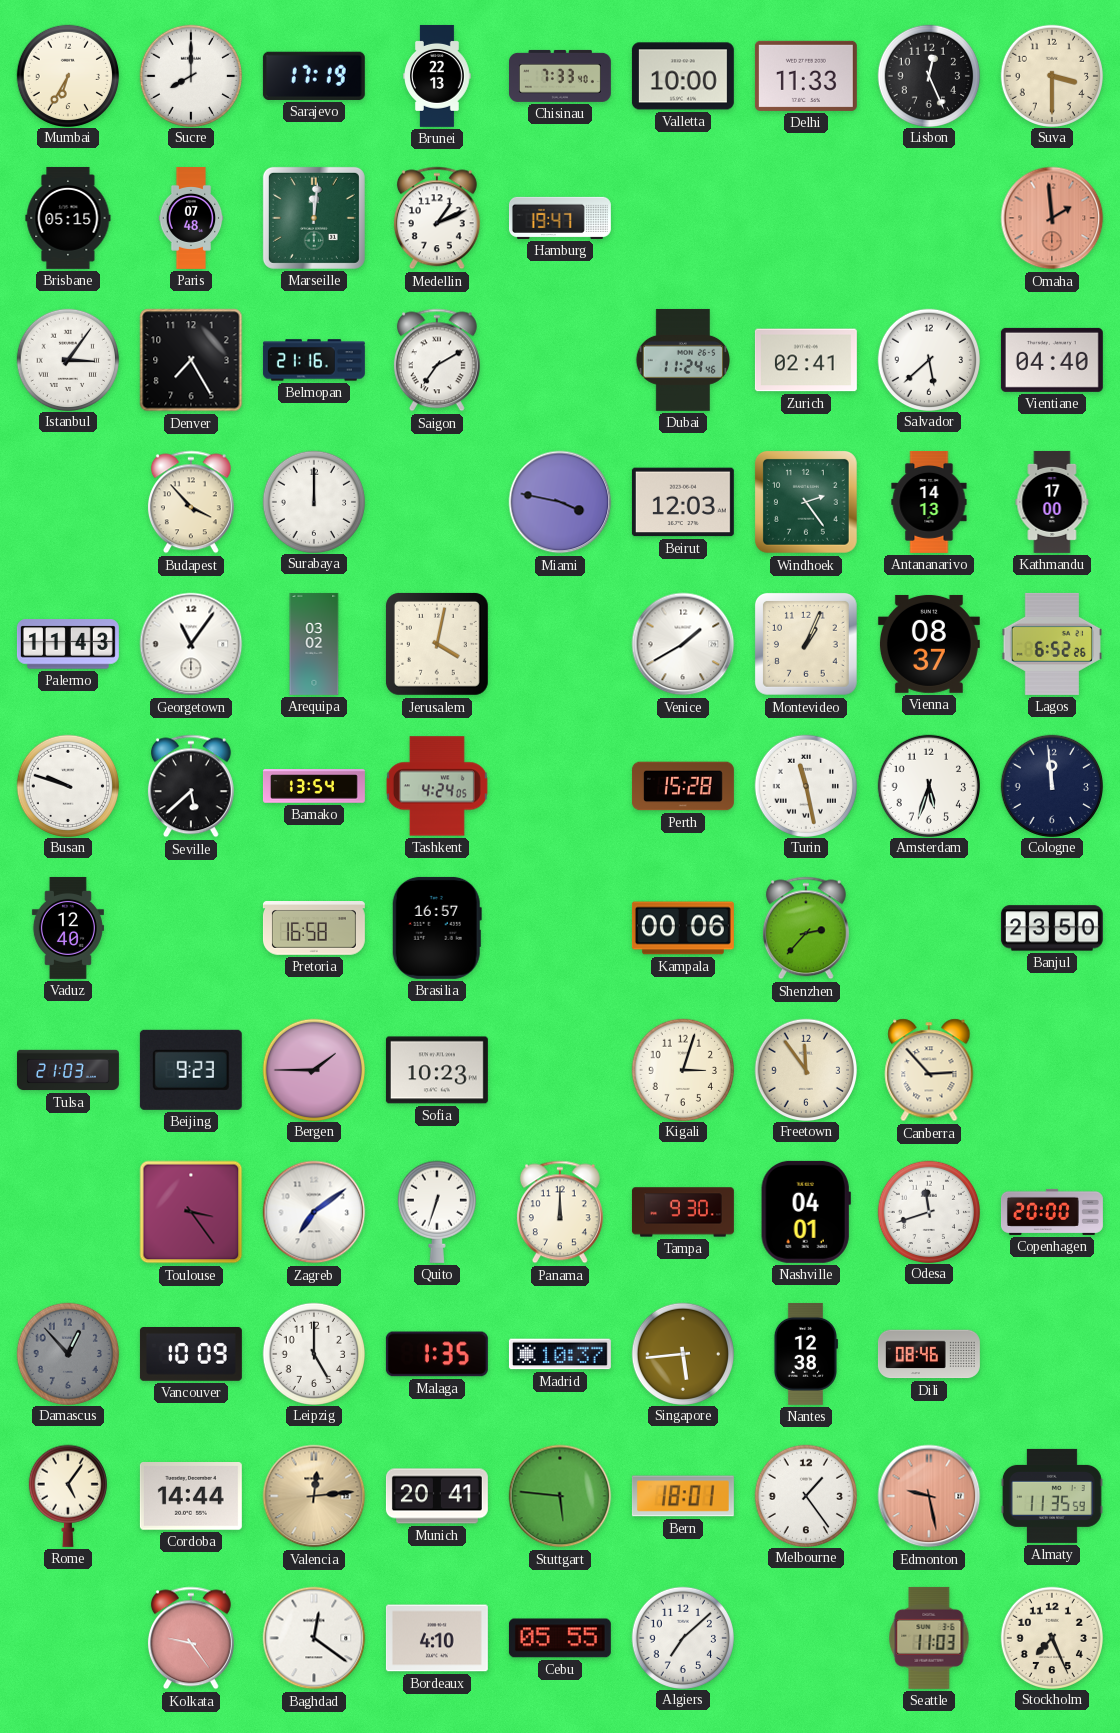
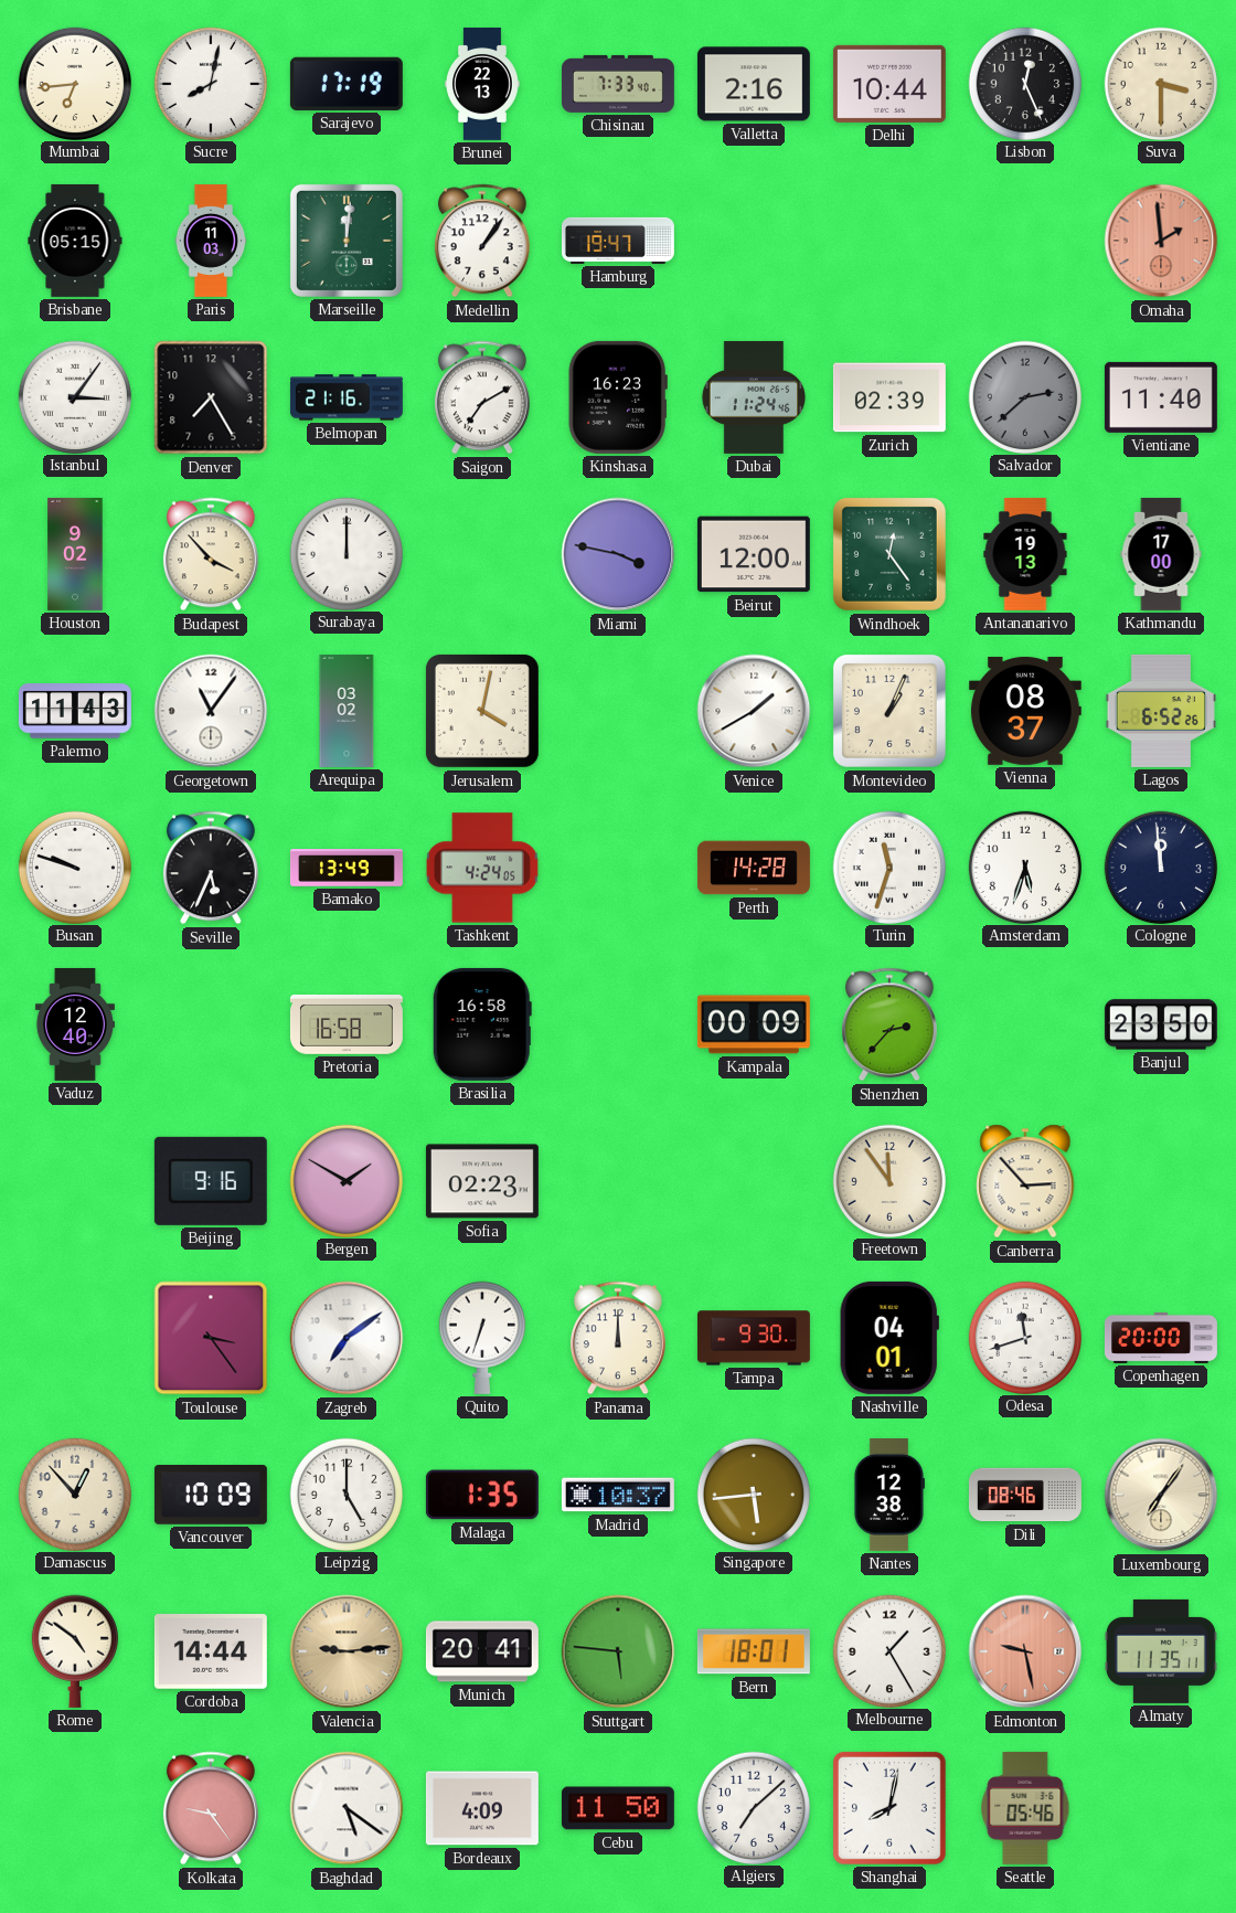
Mumbai: 6:35 -> 6:44 (74, 83)
Sucre: 8:00 -> 8:02 (210, 83)
Valletta: 10:00 -> 2:16 (754, 84)
Delhi: 11:33 -> 10:44 (889, 84)
Paris: 07:48 -> 11:03 (211, 242)
Medellin: 1:11 -> 1:06 (482, 241)
Kinshasa: none -> 16:23 (618, 397)
Zurich: 02:41 -> 02:39 (889, 397)
Salvador: 5:38 -> 2:38 (1024, 396)
Salvador dial: white -> grey (1024, 396)
Vientiane: 04:40 -> 11:40 (1161, 397)
Houston: none -> 9:02 (75, 554)
Beirut: 12:03 -> 12:00 (754, 554)
Windhoek: 2:24 -> 12:24 (889, 554)
Antananarivo: 14:13 -> 19:13 (1025, 554)
Seville: 5:38 -> 5:34 (211, 868)
Bamako: 13:54 -> 13:49 (347, 868)
Perth: 15:28 -> 14:28 (754, 868)
Turin: 11:28 -> 11:33 (888, 867)
Brasilia: 16:57 -> 16:58 (482, 1024)
Kampala: 00:06 -> 00:09 (754, 1024)
Tulsa: 21:03 -> none (68, 1070)
Beijing: 9:23 -> 9:16 (211, 1181)
Bergen: 1:45 -> 1:50 (345, 1180)
Sofia: 10:23 -> 02:23 (482, 1181)
Kigali: 3:03 -> none (682, 1069)
Damascus dial: grey -> cream (74, 1494)
Luxembourg: none -> 7:06 (1161, 1495)
Rome: 5:06 -> 4:51 (75, 1651)
Valencia: 12:14 -> 9:14 (347, 1651)
Melbourne: 1:24 -> 1:25 (888, 1650)
Almaty: 11:35:59 -> 11:35:11 (1161, 1651)
Baghdad: 12:21 -> 5:21 (347, 1808)
Bordeaux: 4:10 -> 4:09 (482, 1808)
Cebu: 05:55 -> 11:50 (618, 1808)
Shanghai: none -> 8:02 (889, 1808)
Seattle: 11:03 -> 05:46 (1025, 1808)
Stockholm: 7:26 -> none (1051, 1637)
